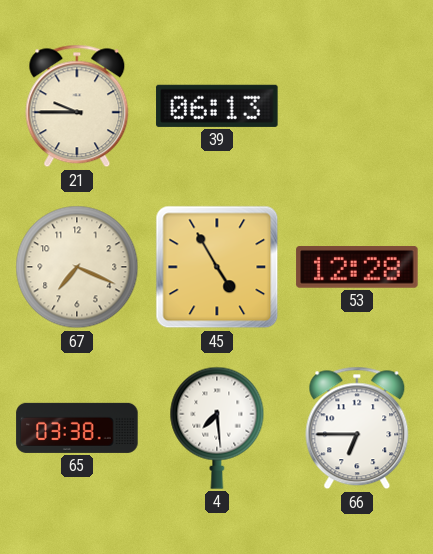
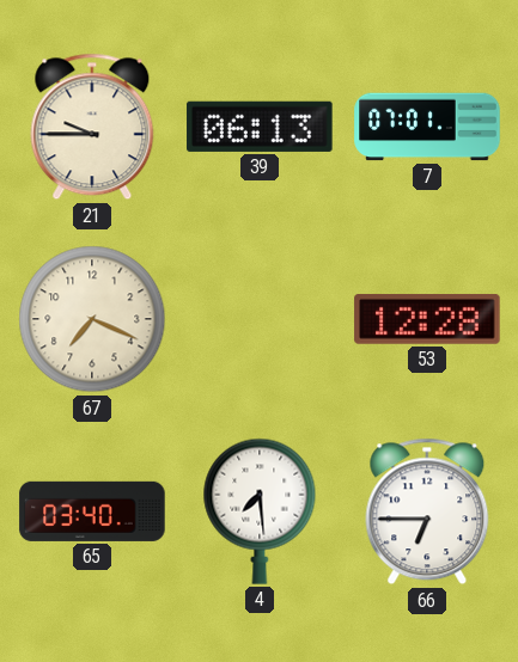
7: none -> 07:01 (427, 127)
45: 4:55 -> none (217, 267)
65: 03:38 -> 03:40 (92, 511)
